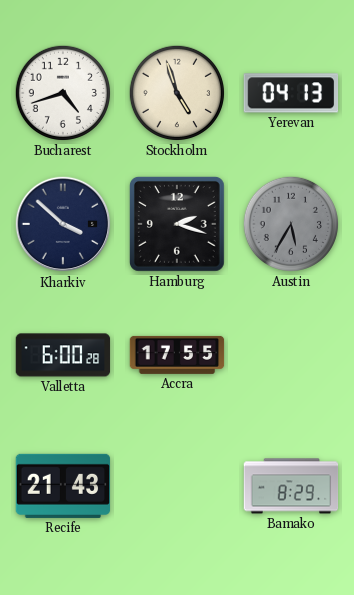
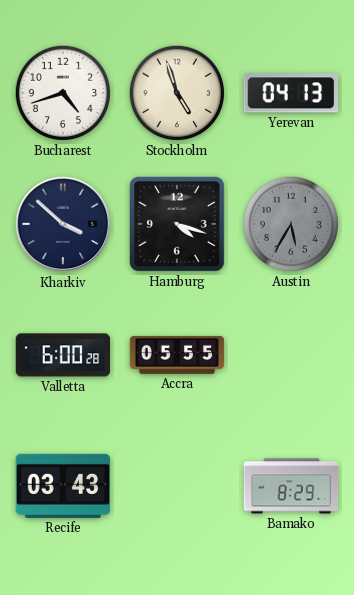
Hamburg: 2:18 -> 4:18 (177, 224)
Accra: 17:55 -> 05:55 (177, 355)
Recife: 21:43 -> 03:43 (63, 486)
